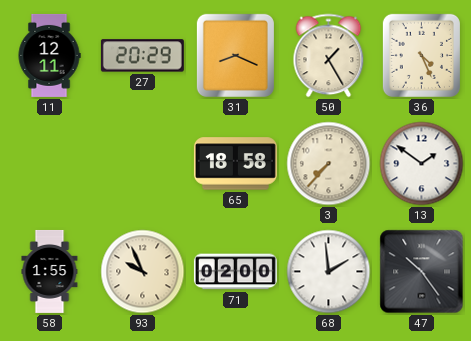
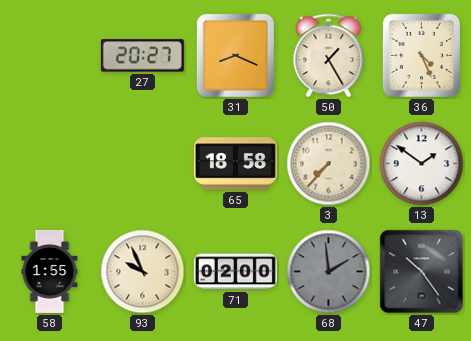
11: 12:11 -> none (49, 55)
27: 20:29 -> 20:27 (142, 56)
68 dial: white -> grey (329, 272)
